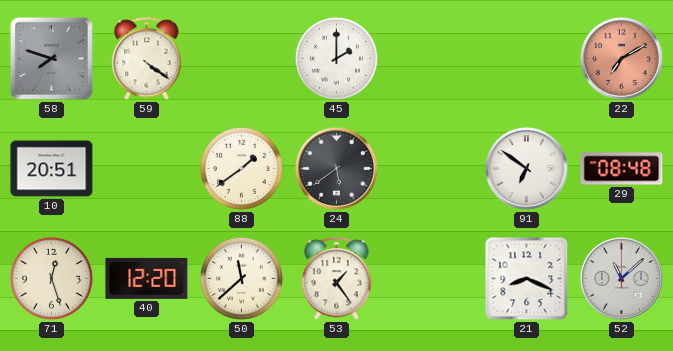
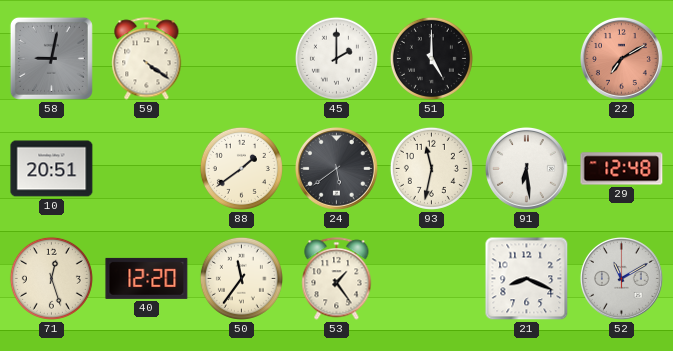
58: 7:48 -> 9:02 (51, 58)
51: none -> 5:00 (431, 58)
93: none -> 11:32 (431, 168)
91: 6:51 -> 6:29 (526, 168)
29: 08:48 -> 12:48 (622, 169)
50: 11:38 -> 11:36 (241, 278)
52: 11:08 -> 11:10 (621, 278)
